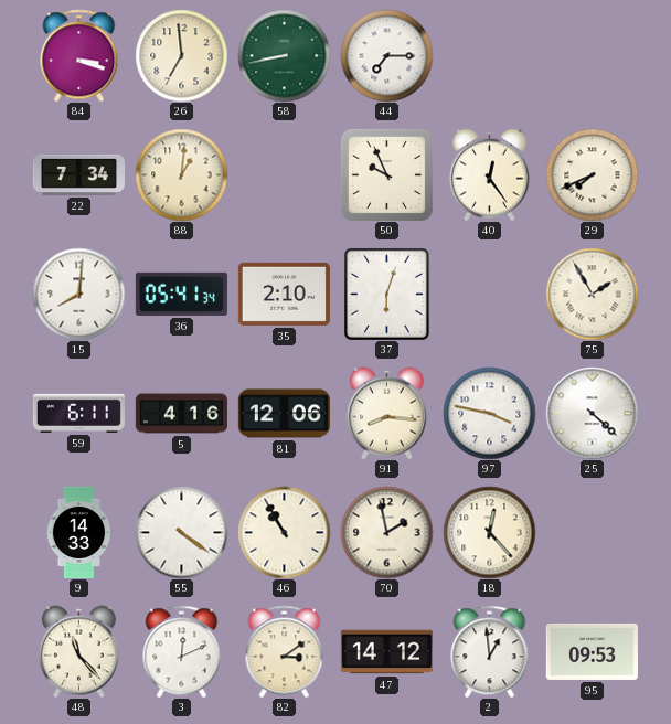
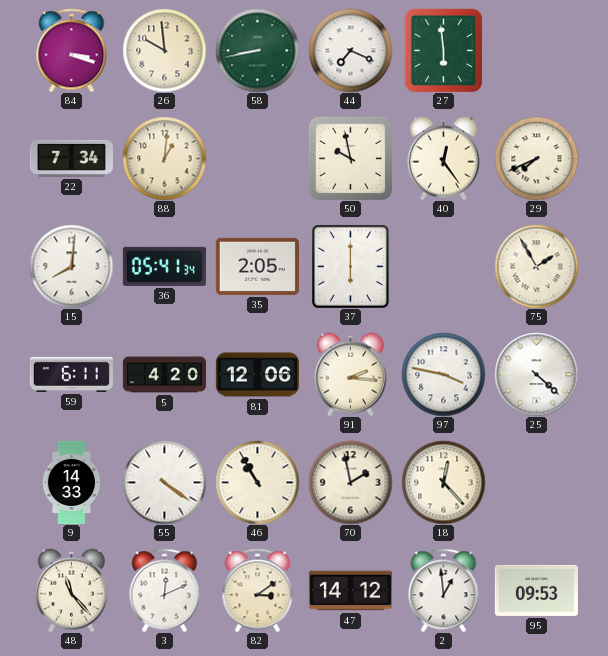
26: 6:59 -> 9:59 (164, 50)
44: 7:15 -> 7:19 (350, 50)
27: none -> 5:59 (444, 50)
50: 9:56 -> 9:58 (350, 158)
35: 2:10 -> 2:05 (257, 266)
37: 6:03 -> 6:00 (350, 267)
5: 4:16 -> 4:20 (164, 375)
91: 8:16 -> 2:16 (350, 374)
